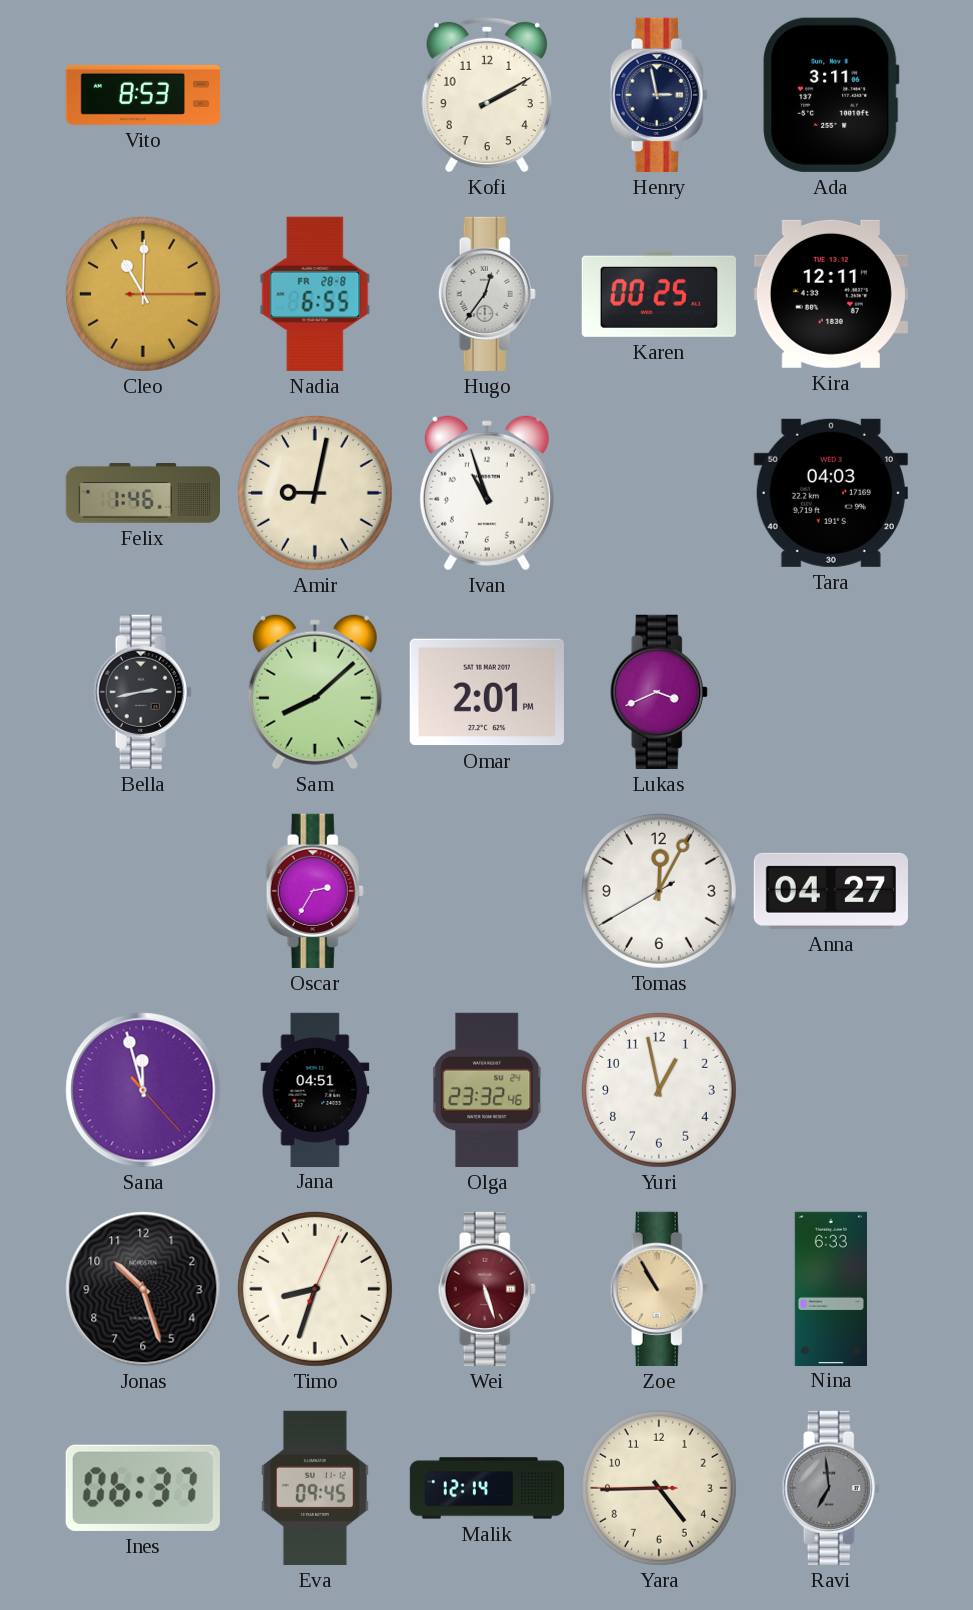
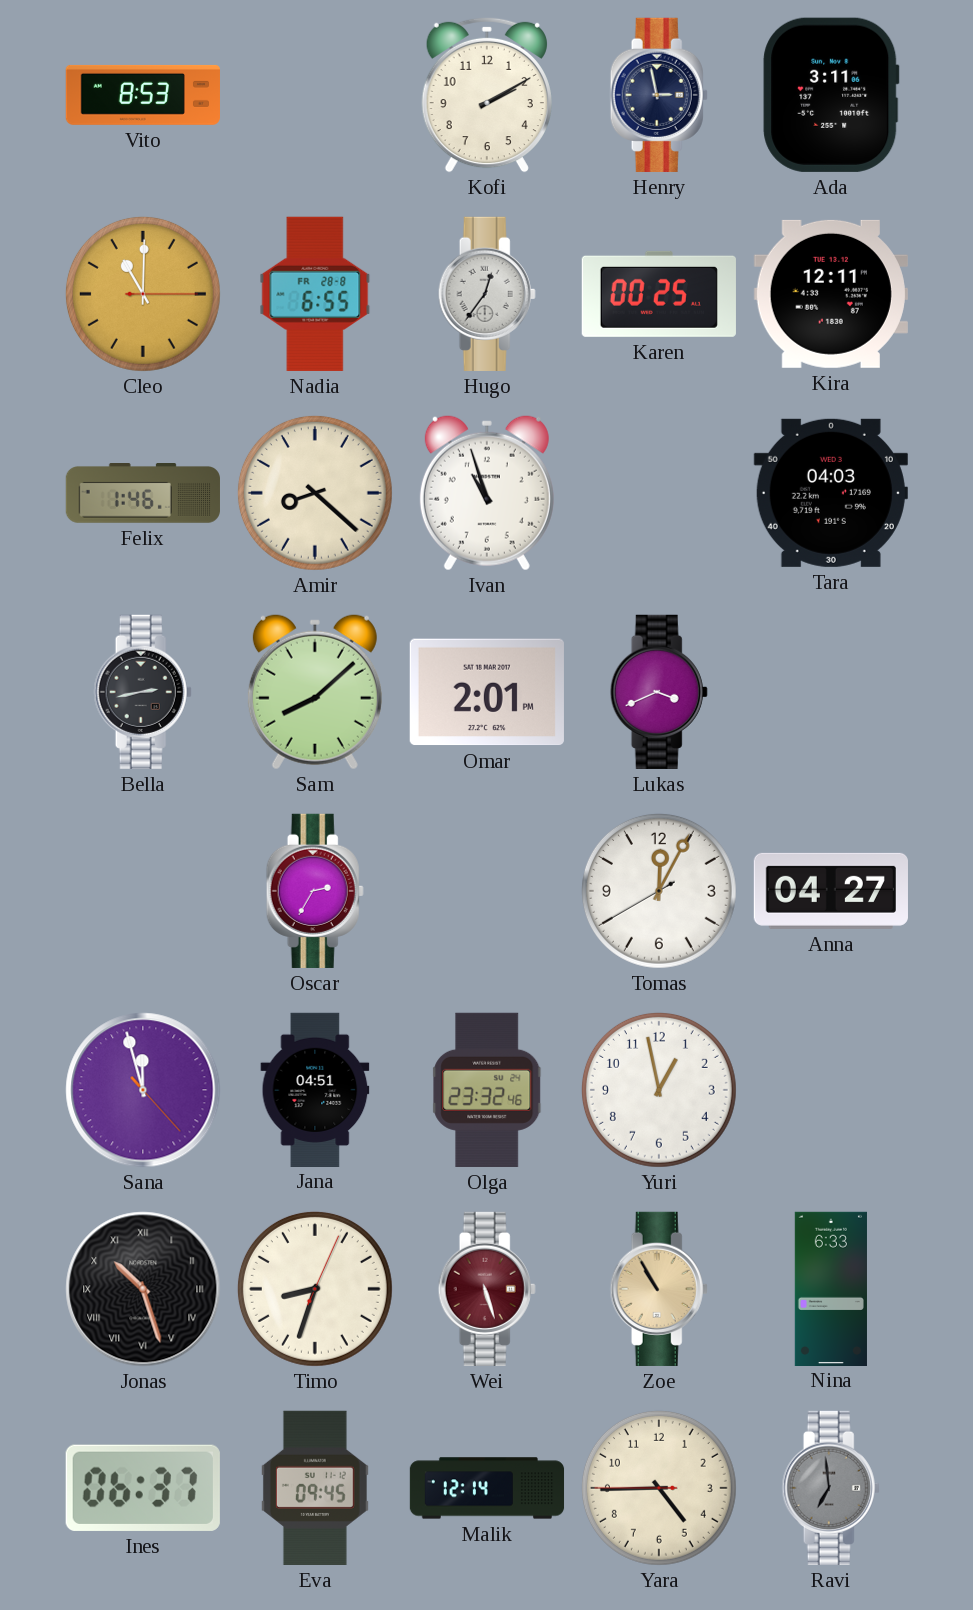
Amir: 9:02 -> 8:22 (315, 493)
Jonas numerals: Arabic -> Roman (143, 1289)
